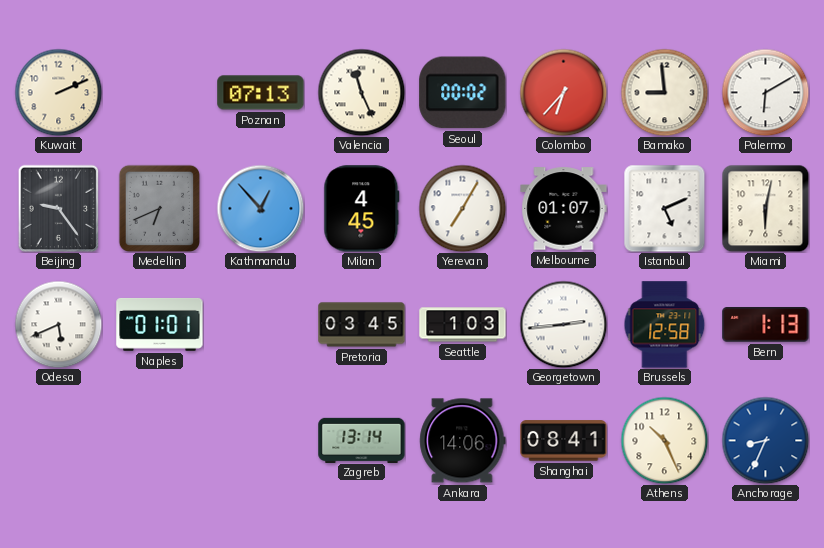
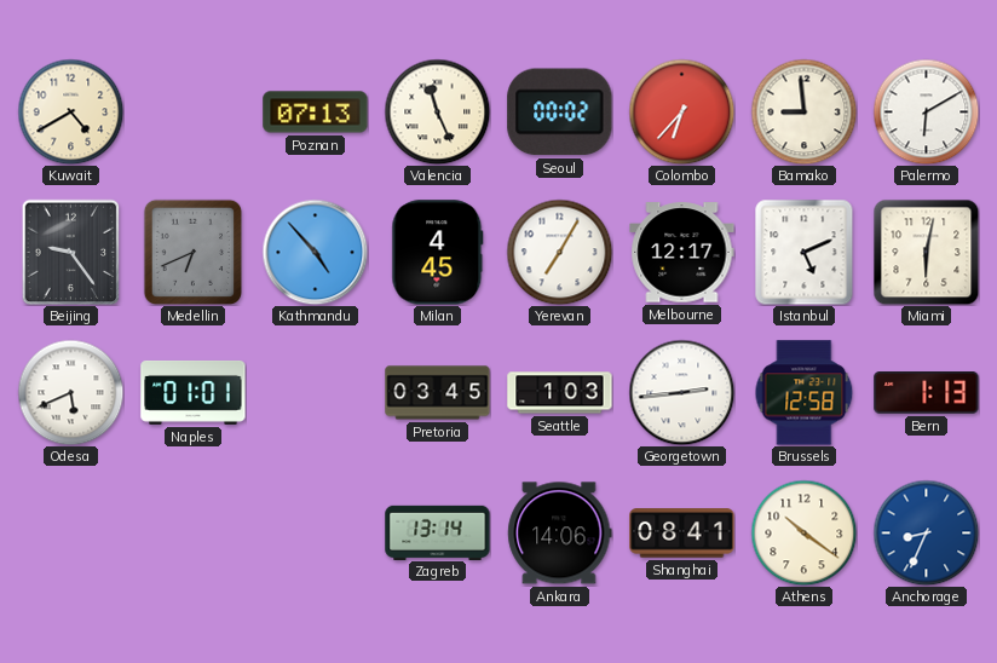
Kuwait: 2:11 -> 4:40 (70, 111)
Kathmandu: 12:53 -> 4:53 (315, 252)
Melbourne: 01:07 -> 12:17 (682, 253)
Athens: 10:26 -> 10:21 (803, 532)
